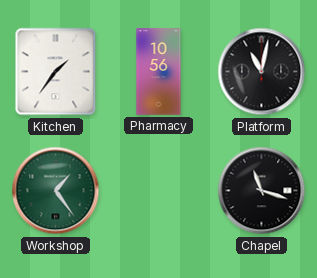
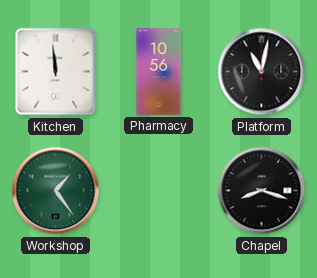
Kitchen: 1:36 -> 11:59 (56, 72)
Chapel: 11:18 -> 8:18 (262, 191)
